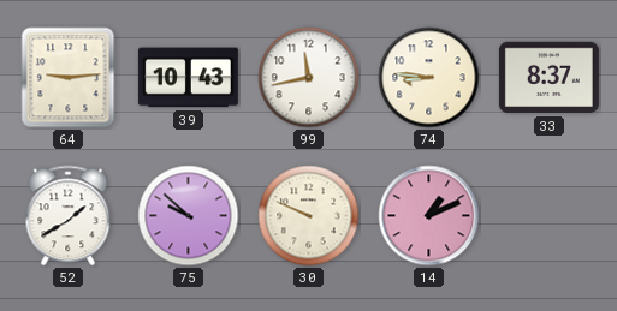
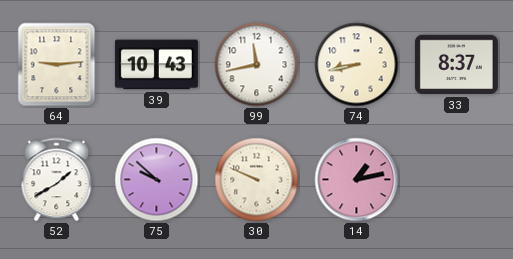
74: 8:46 -> 8:43 (357, 65)
14: 1:11 -> 1:13 (357, 180)
